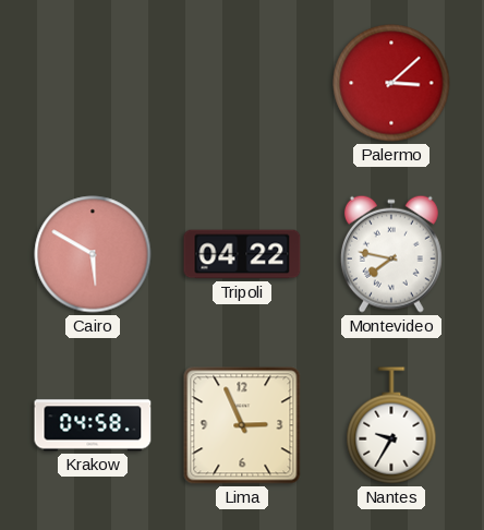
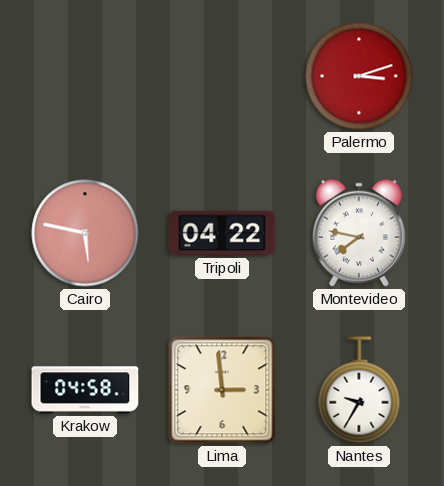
Palermo: 3:08 -> 3:12 (359, 76)
Cairo: 5:50 -> 5:47 (85, 233)
Lima: 2:56 -> 2:59 (222, 390)
